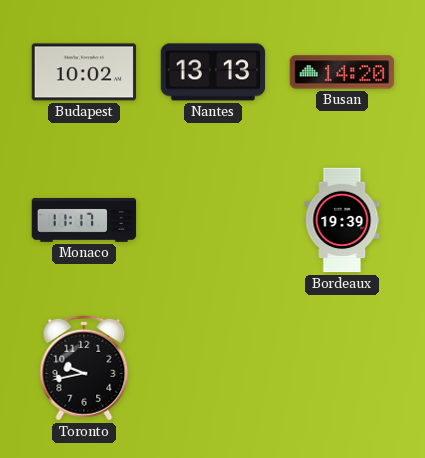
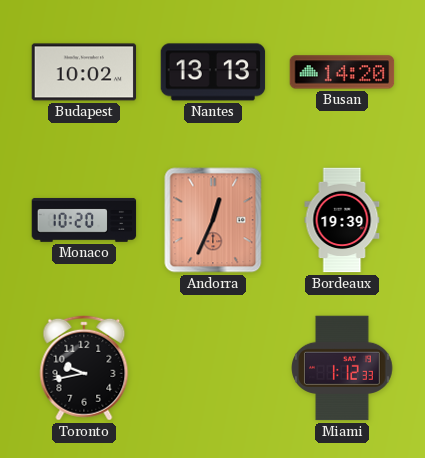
Monaco: 11:17 -> 10:20 (84, 220)
Andorra: none -> 12:34 (213, 220)
Miami: none -> 1:12 (342, 368)
